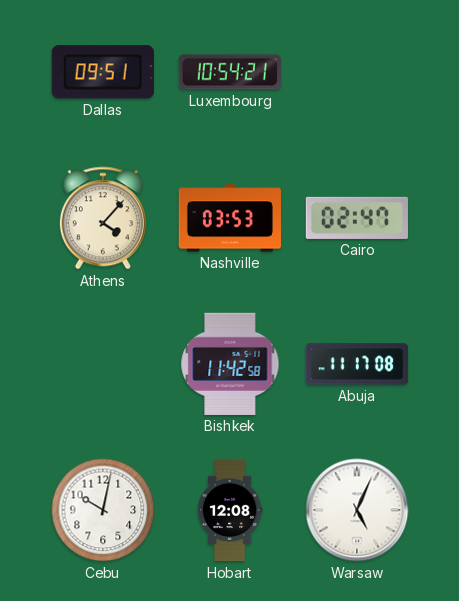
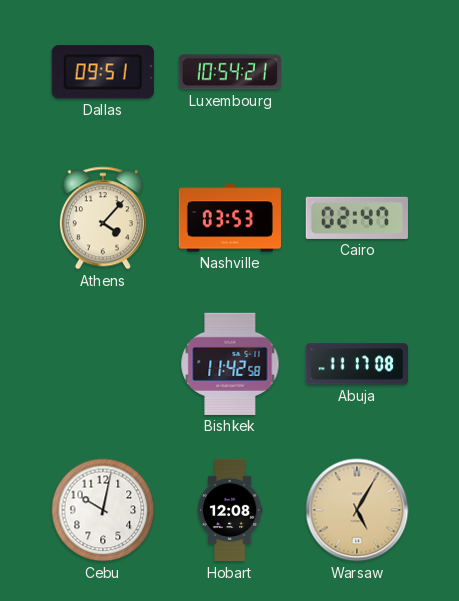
Warsaw: 5:04 -> 5:05 (357, 510)
Warsaw dial: white -> champagne (357, 510)
